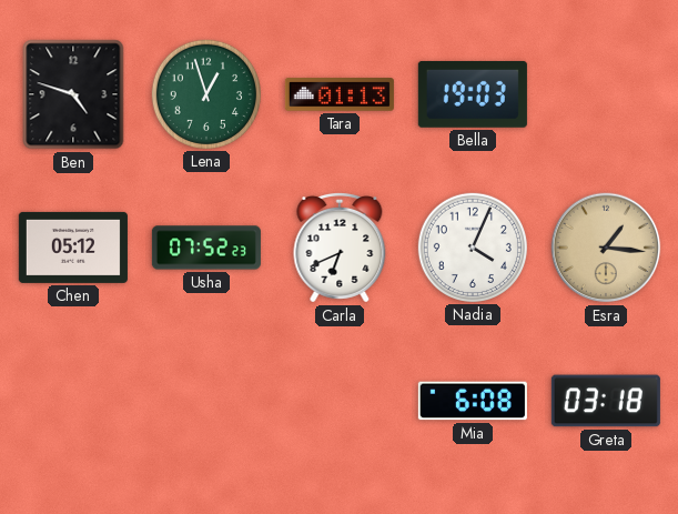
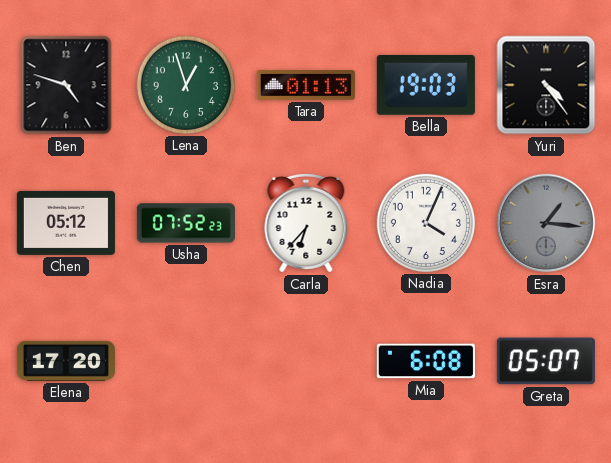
Yuri: none -> 4:24 (546, 85)
Carla: 6:41 -> 6:37 (306, 223)
Esra dial: champagne -> grey (546, 223)
Elena: none -> 17:20 (66, 361)
Greta: 03:18 -> 05:07 (546, 361)
